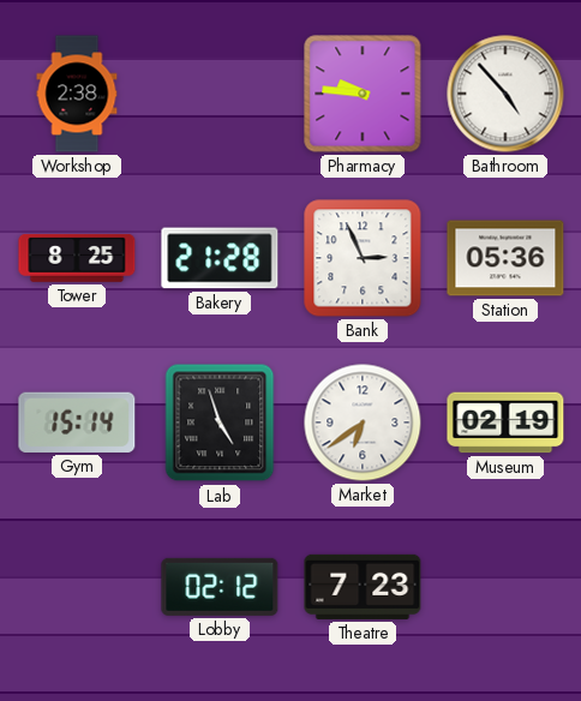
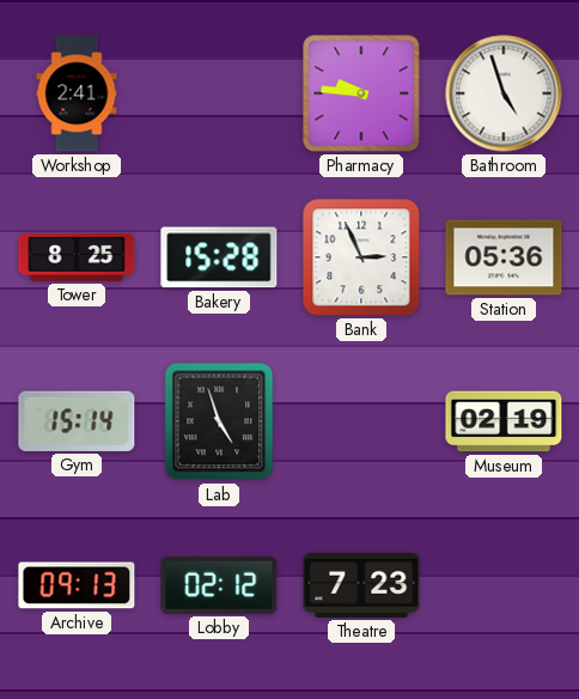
Workshop: 2:38 -> 2:41 (77, 93)
Bathroom: 4:53 -> 4:57 (504, 93)
Bakery: 21:28 -> 15:28 (219, 257)
Market: 6:39 -> none (363, 423)
Archive: none -> 09:13 (77, 585)
